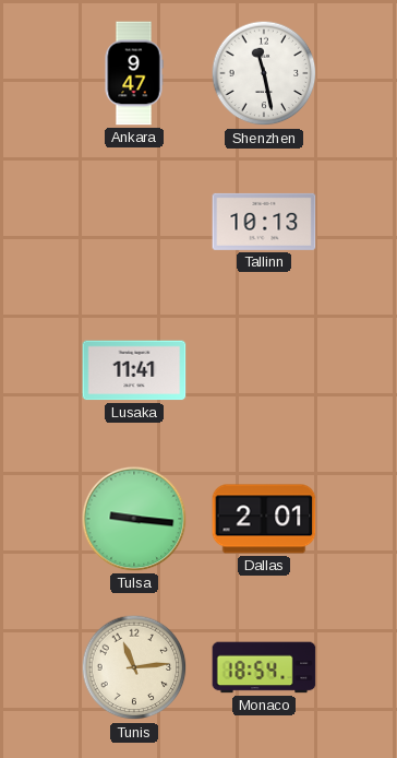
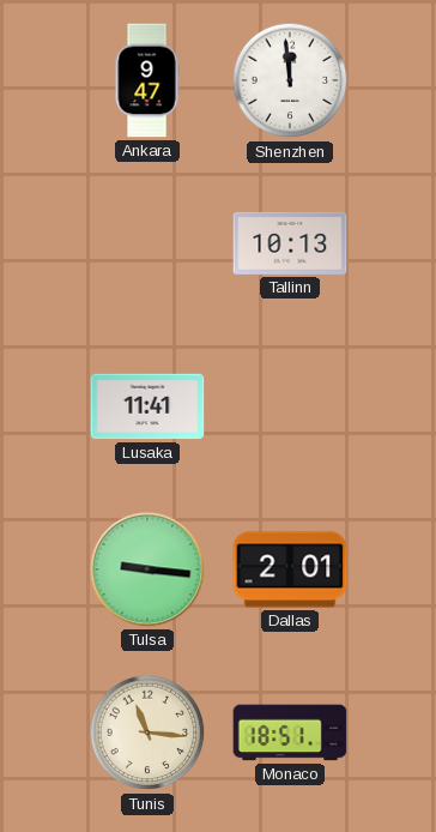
Shenzhen: 11:28 -> 11:59 (290, 80)
Tunis: 11:14 -> 11:16 (147, 732)
Monaco: 18:54 -> 18:51 (290, 732)
